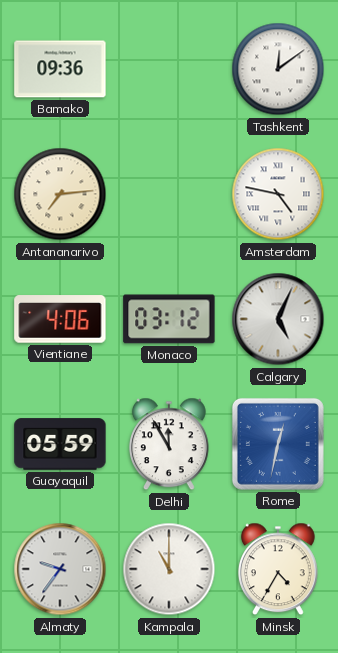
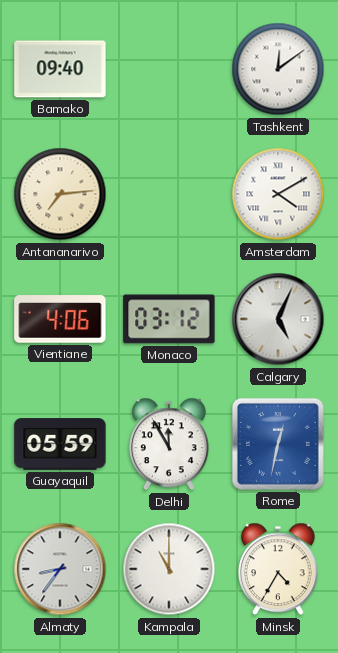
Bamako: 09:36 -> 09:40 (60, 69)
Amsterdam: 4:47 -> 4:10 (278, 194)
Almaty: 9:36 -> 8:36 (60, 569)
